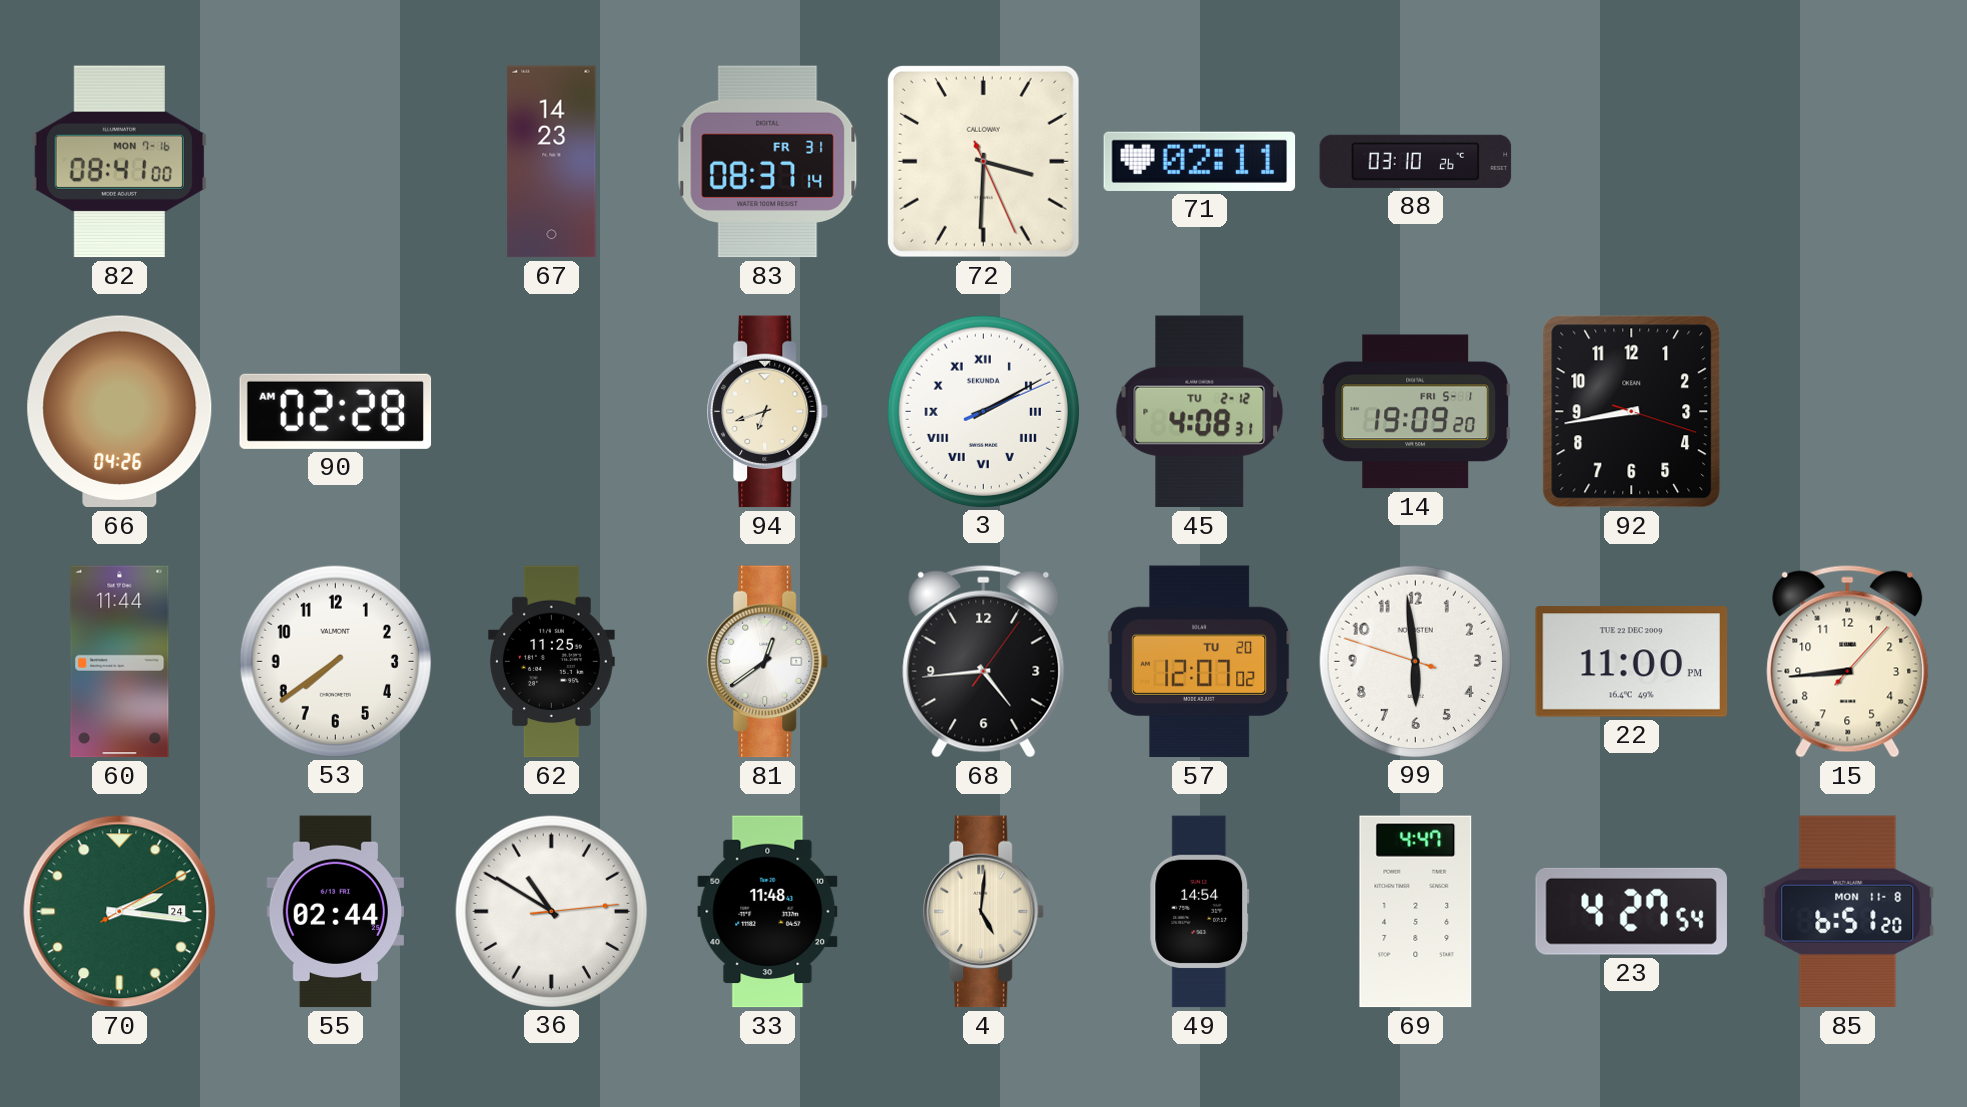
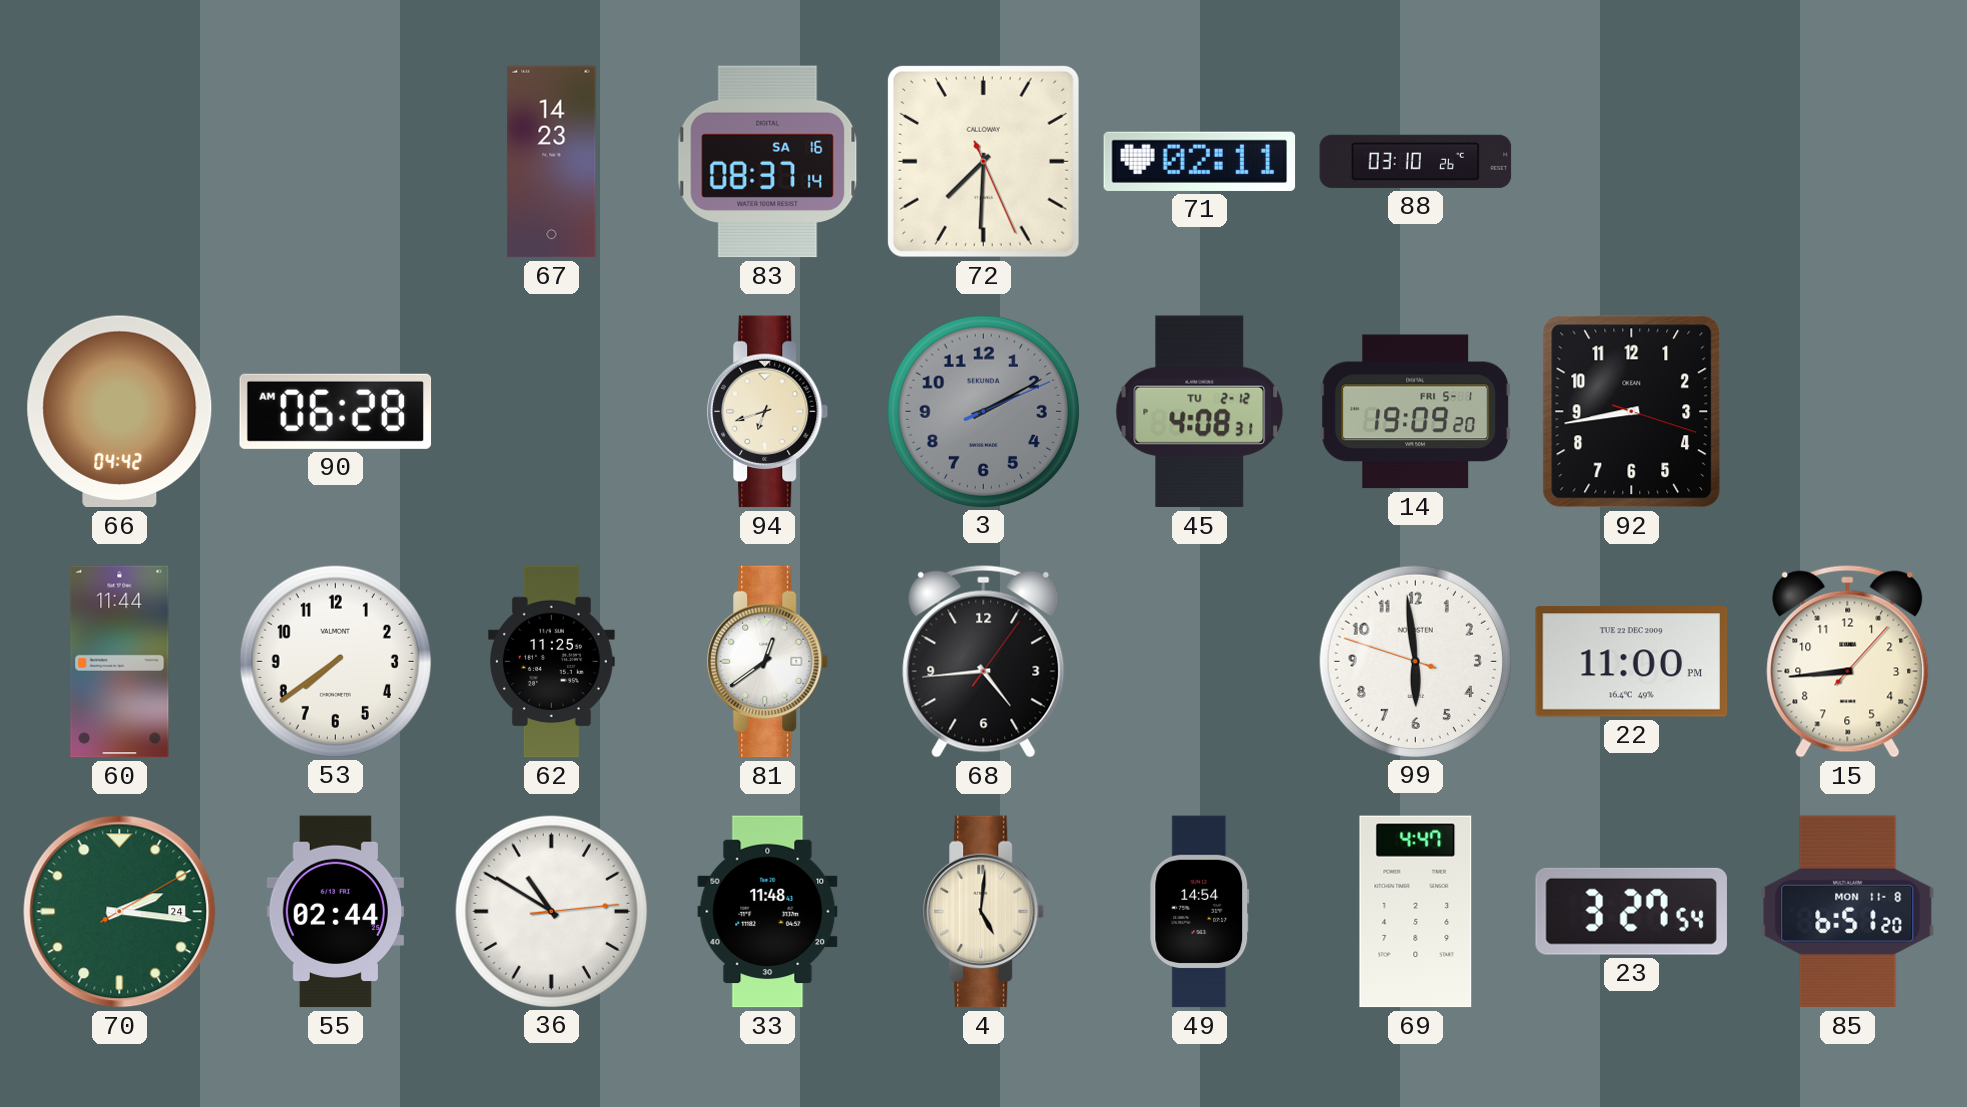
82: 08:41 -> none (119, 162)
83 date: FR 31 -> SA 16 (768, 162)
72: 3:30 -> 7:30 (983, 161)
66: 04:26 -> 04:42 (120, 412)
90: 02:28 -> 06:28 (336, 411)
3 dial: white -> grey (983, 411)
3 numerals: Roman -> Arabic (983, 411)
57: 12:07 -> none (1199, 662)
23: 4:27 -> 3:27 (1631, 911)
